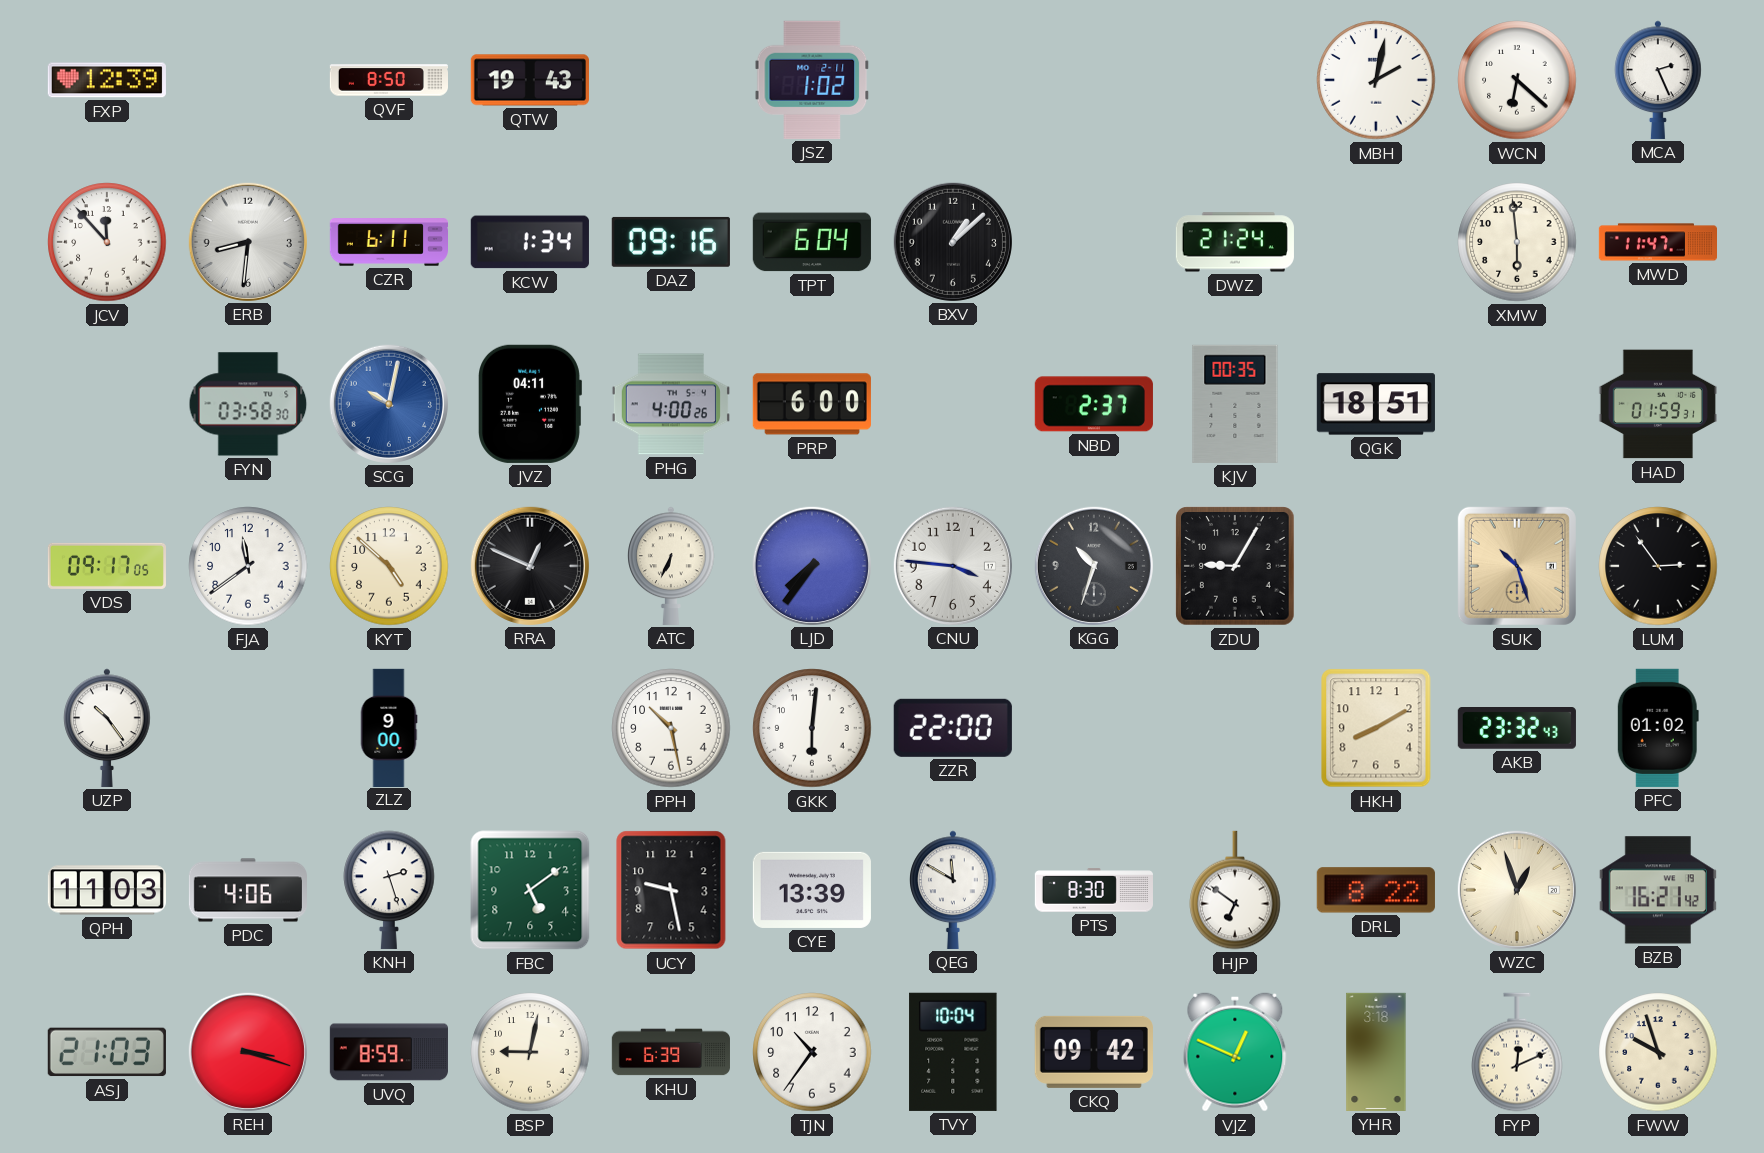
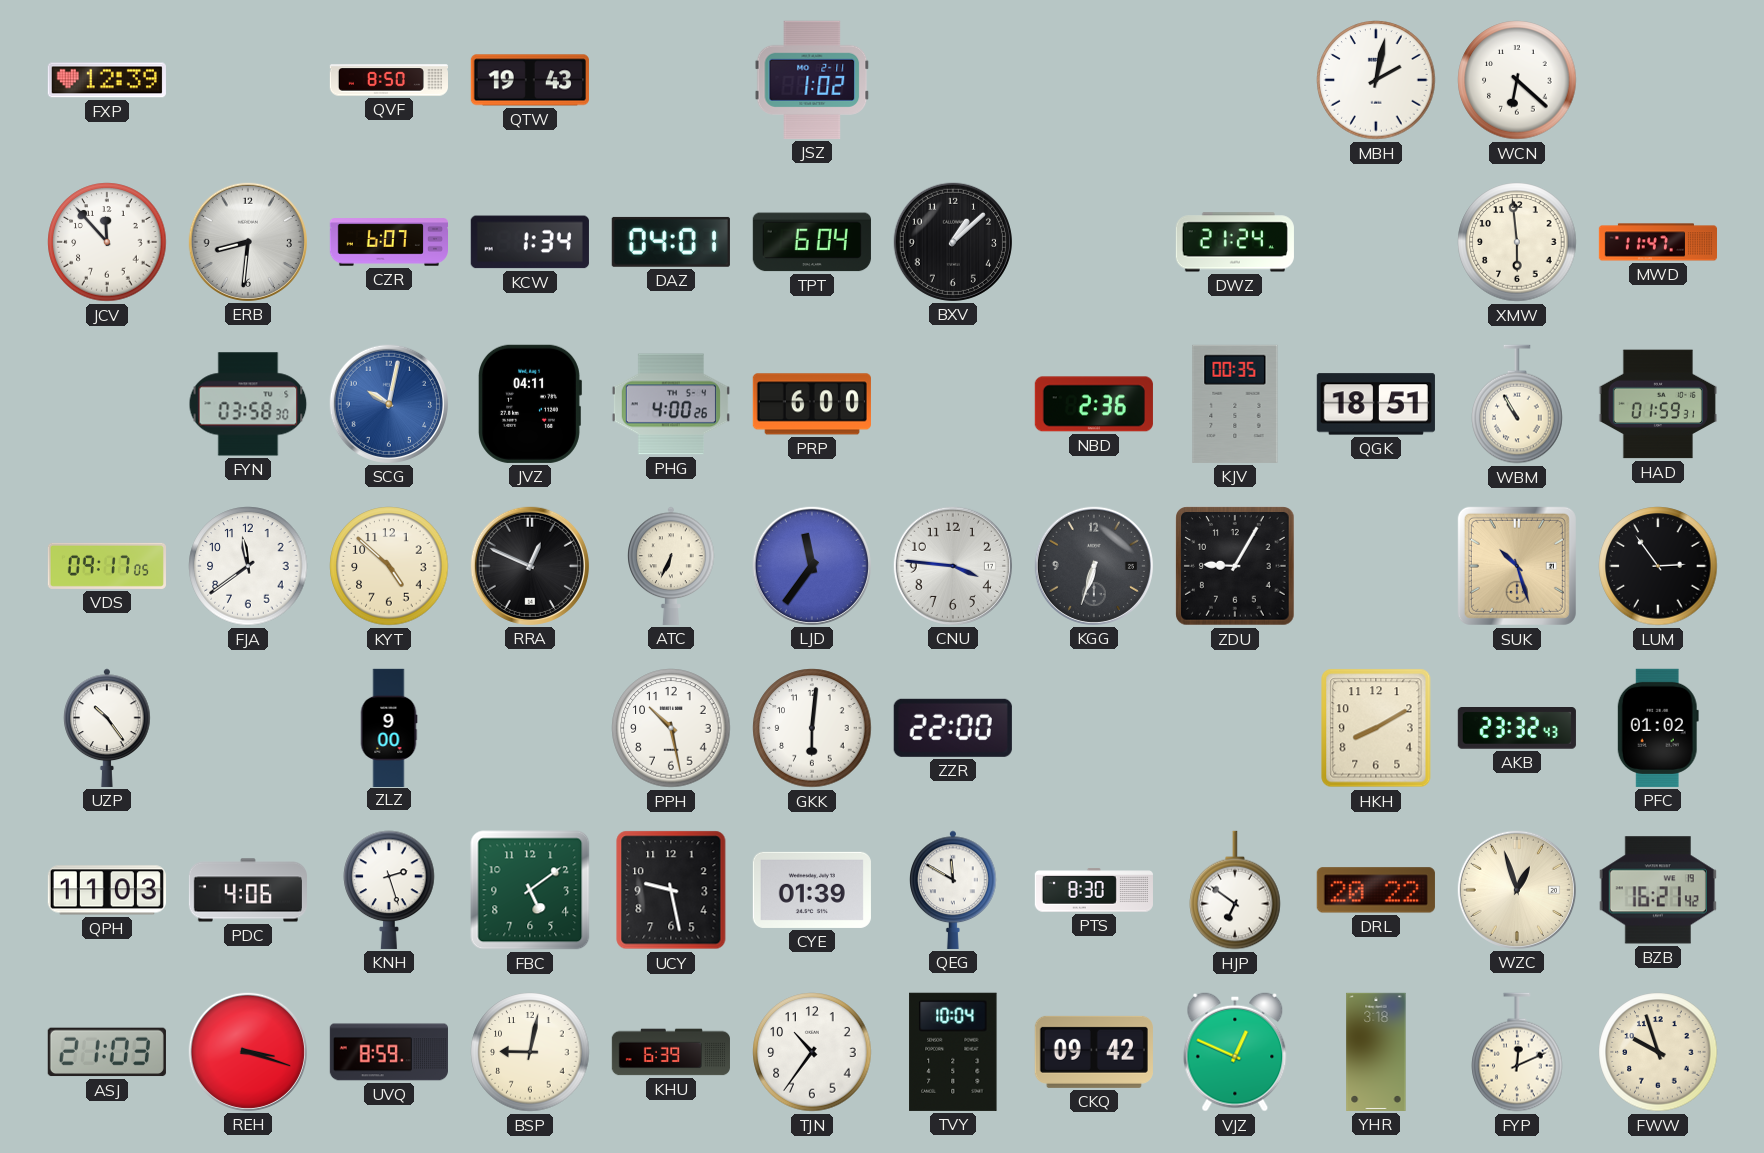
MCA: 2:26 -> none (1658, 80)
CZR: 6:11 -> 6:07 (388, 242)
DAZ: 09:16 -> 04:01 (671, 242)
NBD: 2:37 -> 2:36 (1094, 404)
WBM: none -> 10:55 (1517, 404)
LJD: 7:36 -> 11:36 (812, 566)
KGG: 10:33 -> 6:33 (1094, 566)
CYE: 13:39 -> 01:39 (812, 890)
DRL: 8:22 -> 20:22 (1376, 890)
